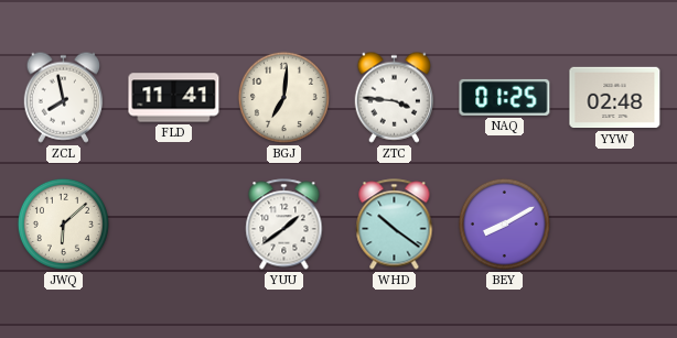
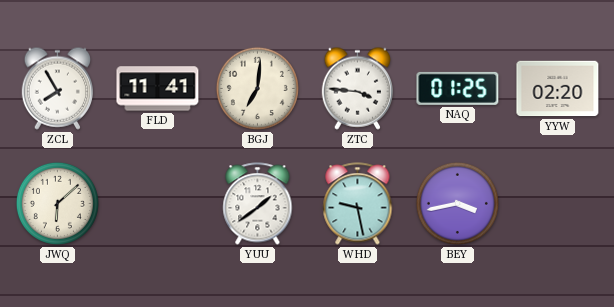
ZCL: 7:58 -> 7:55 (57, 88)
YYW: 02:48 -> 02:20 (558, 89)
WHD: 10:21 -> 9:28 (358, 204)
BEY: 8:10 -> 3:43 (457, 203)
